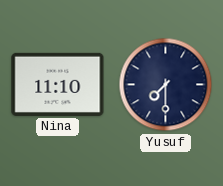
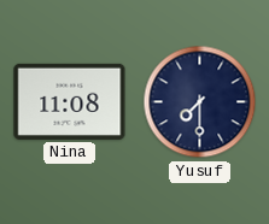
Nina: 11:10 -> 11:08 (70, 101)
